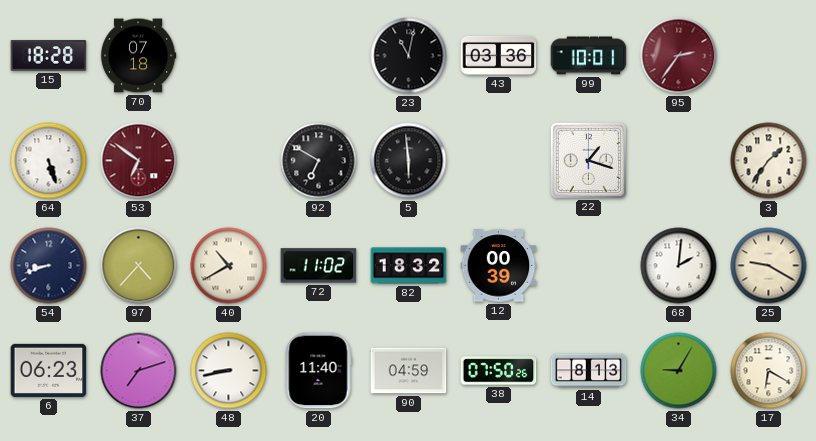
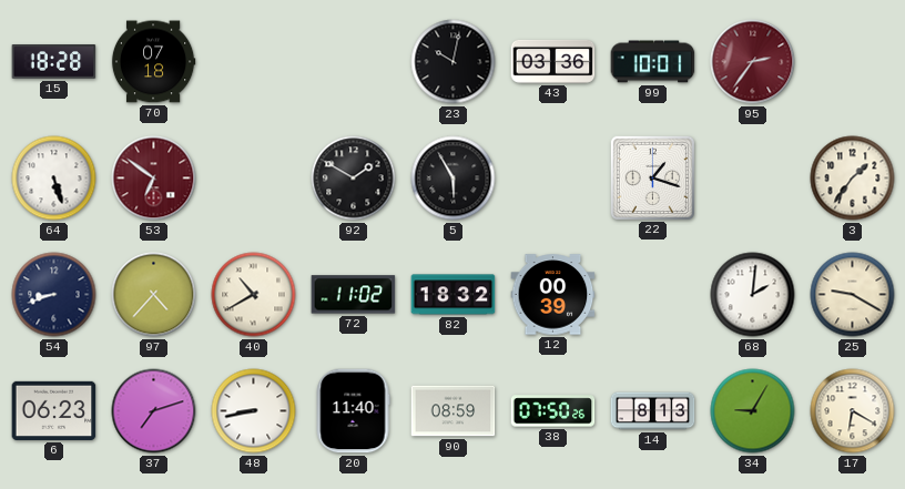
23: 11:02 -> 10:02 (454, 62)
92: 6:50 -> 1:50 (354, 179)
5: 5:59 -> 5:55 (454, 179)
90: 04:59 -> 08:59 (454, 411)
